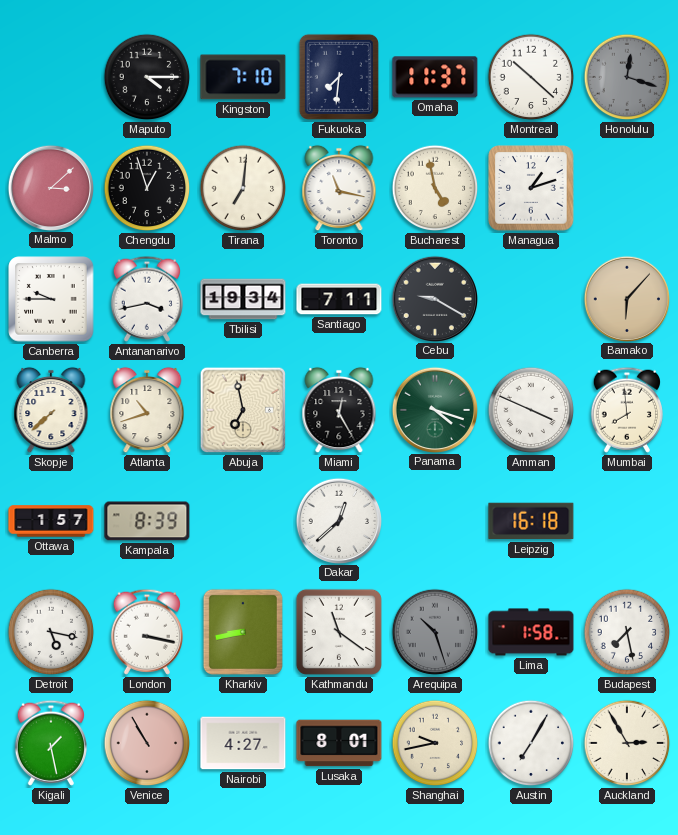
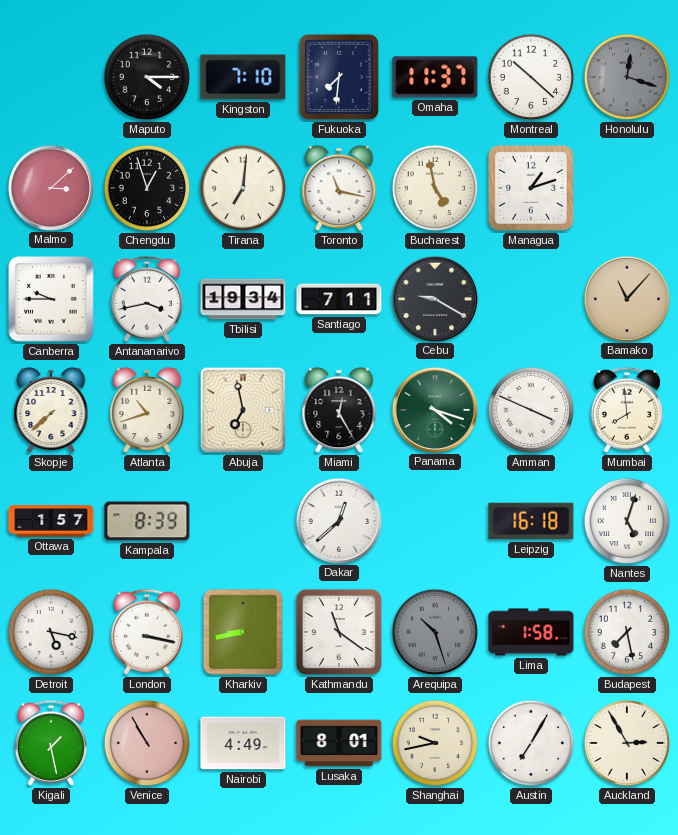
Bamako: 6:07 -> 11:07 (626, 298)
Nantes: none -> 5:03 (627, 521)
Nairobi: 4:27 -> 4:49 (243, 743)
